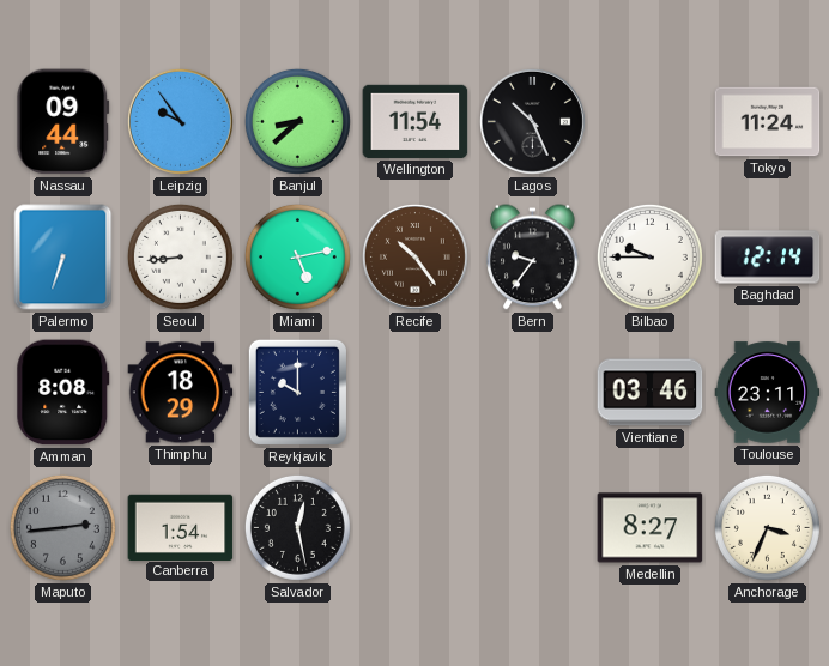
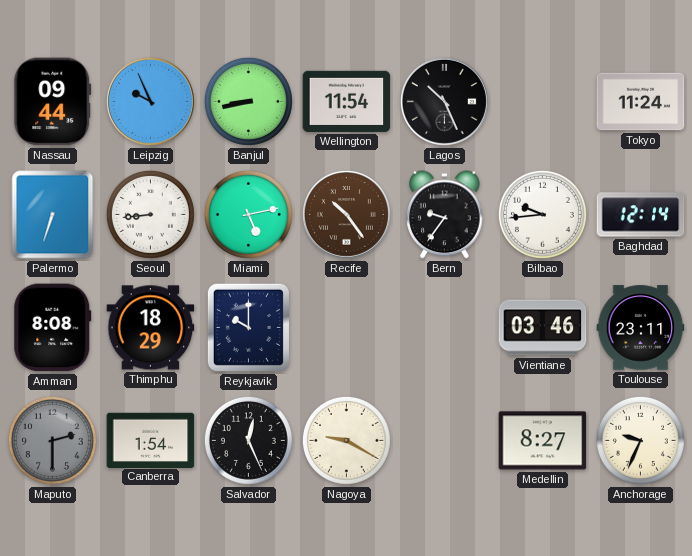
Leipzig: 9:54 -> 9:56 (150, 101)
Banjul: 8:38 -> 8:43 (248, 101)
Bilbao: 9:45 -> 9:44 (542, 214)
Maputo: 2:44 -> 2:30 (52, 440)
Salvador: 12:28 -> 12:26 (248, 440)
Nagoya: none -> 9:20 (346, 440)
Anchorage: 3:34 -> 9:34 (640, 440)
